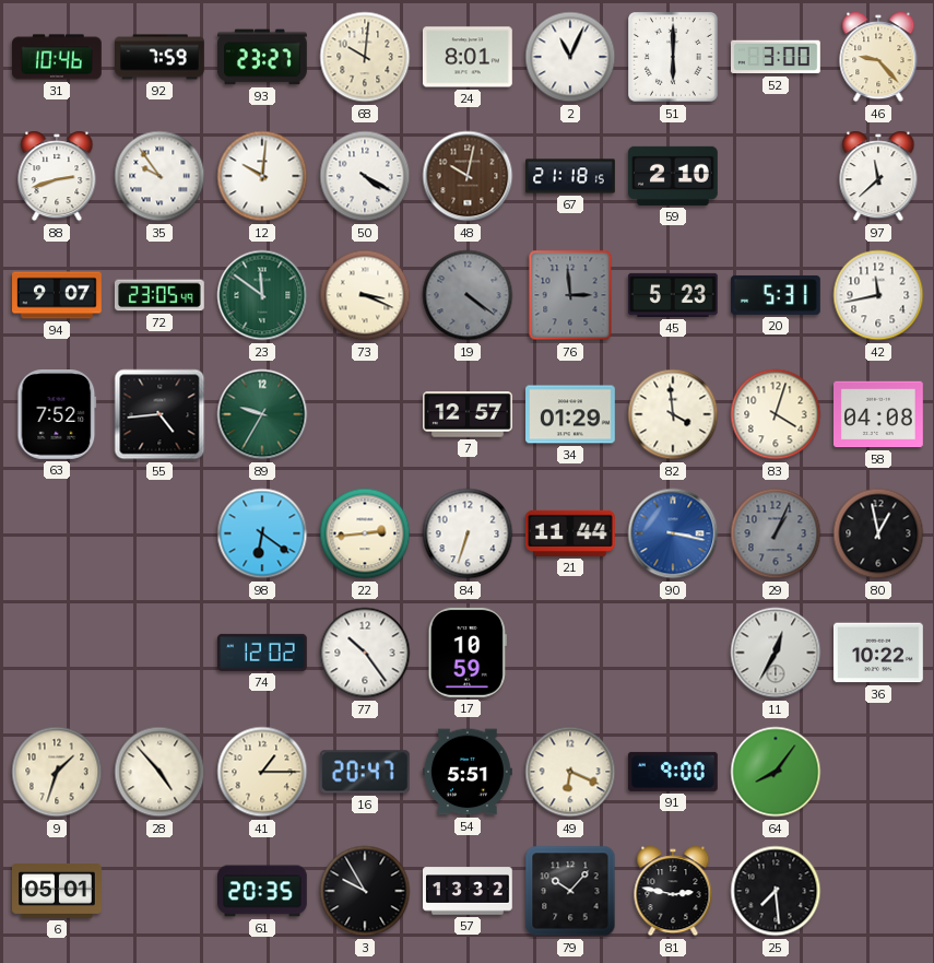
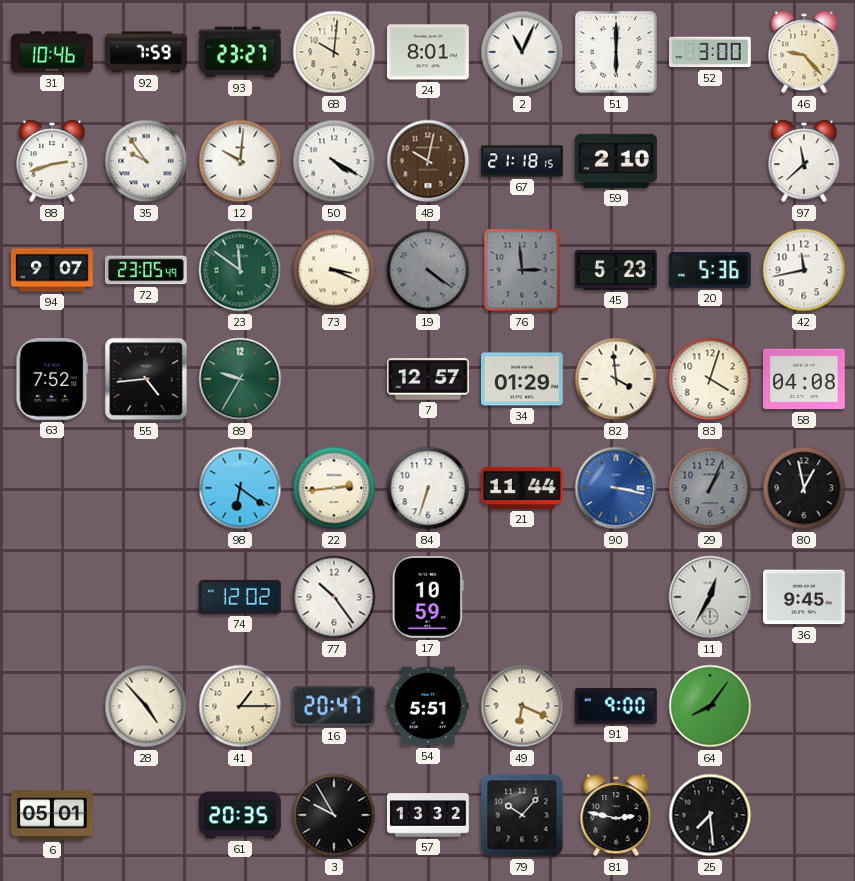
20: 5:31 -> 5:36 (711, 270)
36: 10:22 -> 9:45 (805, 597)
9: 1:33 -> none (57, 772)
